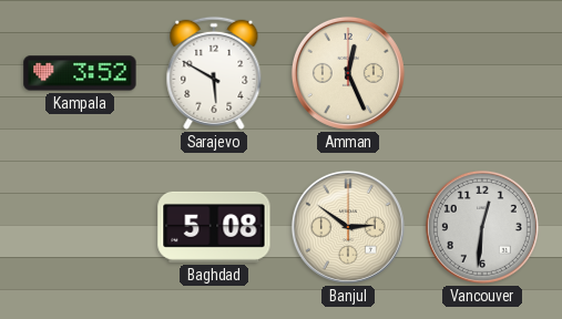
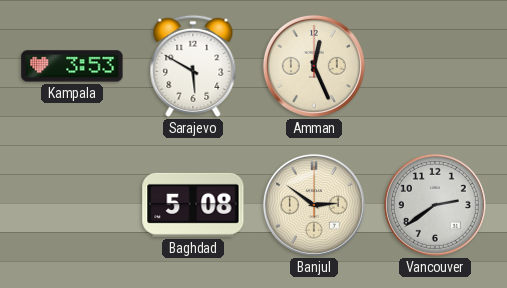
Kampala: 3:52 -> 3:53 (72, 66)
Vancouver: 12:31 -> 2:39 (435, 205)
